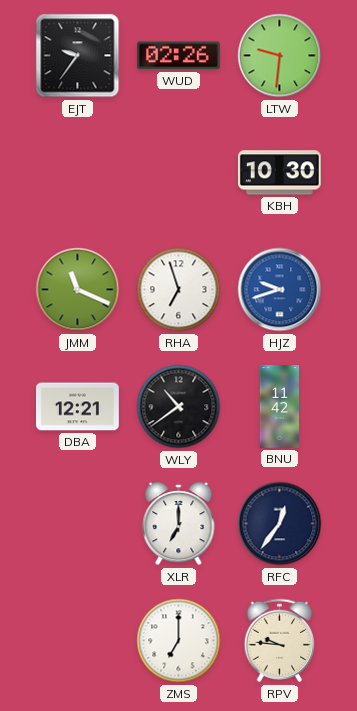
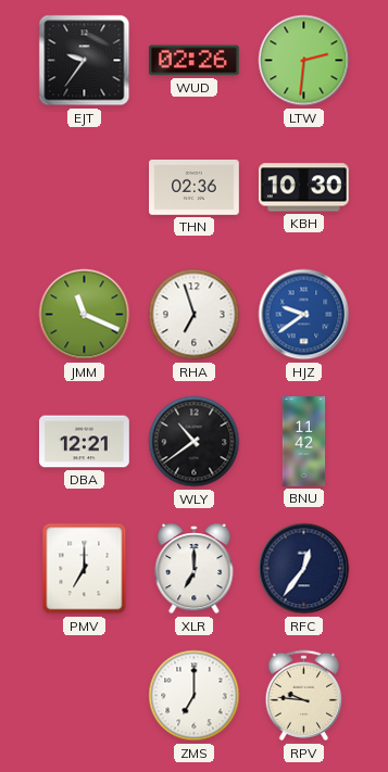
LTW: 9:31 -> 2:31 (304, 61)
THN: none -> 02:36 (195, 188)
HJZ: 9:42 -> 9:39 (304, 315)
PMV: none -> 7:00 (85, 569)
